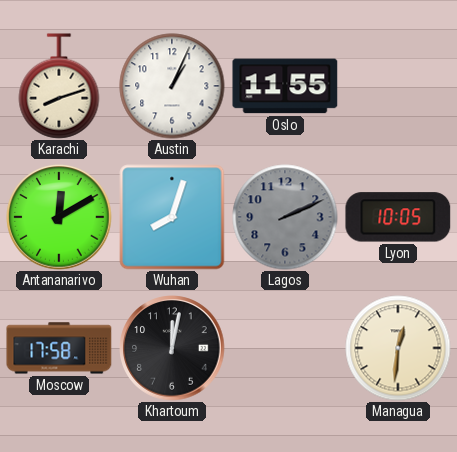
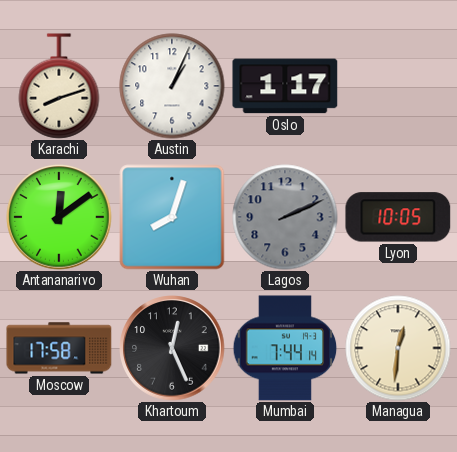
Oslo: 11:55 -> 1:17 (285, 86)
Antananarivo: 12:10 -> 12:09 (59, 217)
Khartoum: 12:02 -> 12:26 (172, 348)
Mumbai: none -> 7:44 (285, 348)
